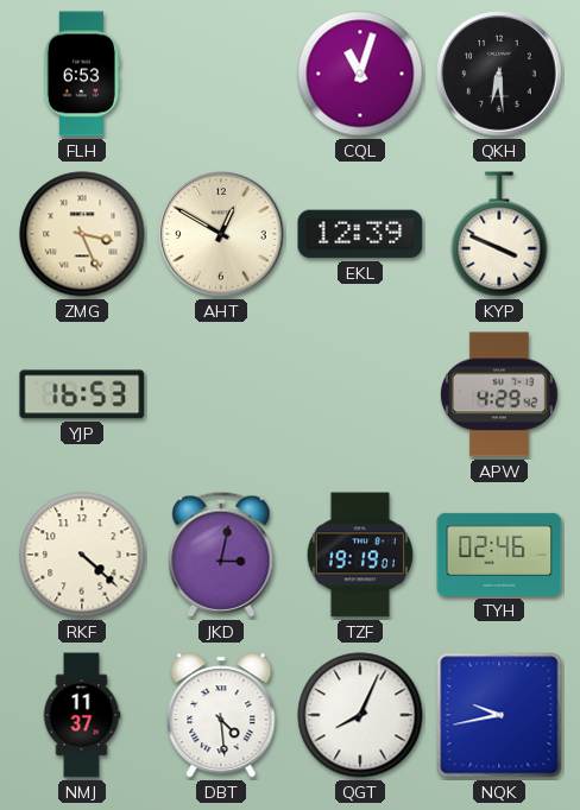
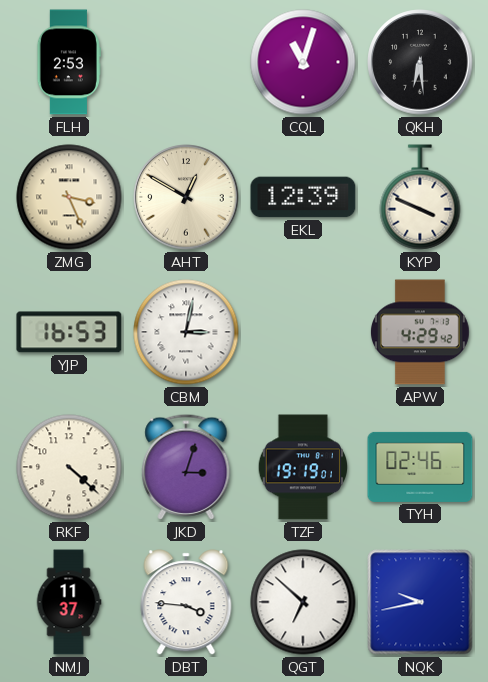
FLH: 6:53 -> 2:53 (69, 62)
CBM: none -> 3:02 (186, 332)
JKD: 3:02 -> 3:03 (186, 467)
DBT: 4:29 -> 3:46 (186, 602)
QGT: 8:04 -> 6:52 (303, 602)
